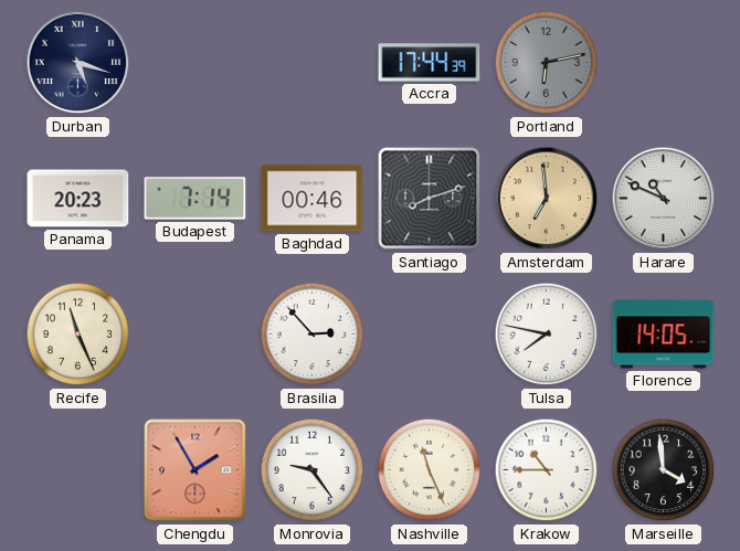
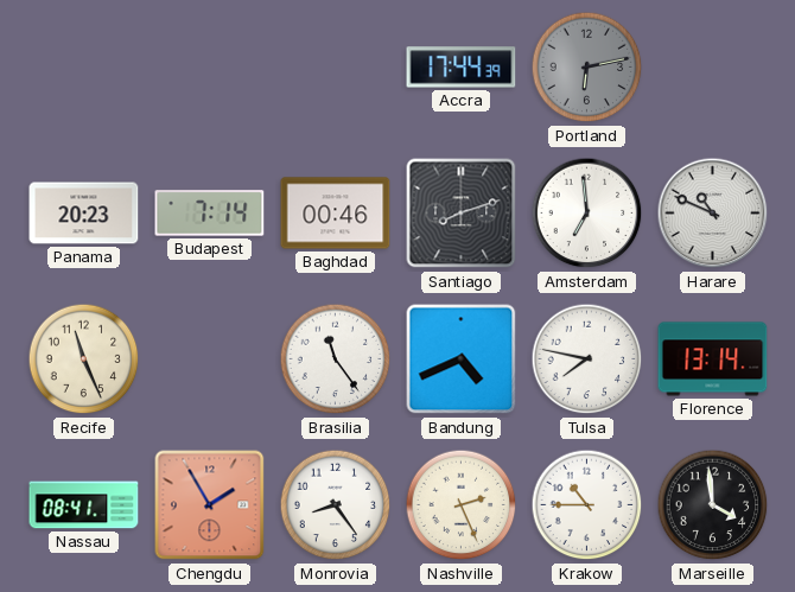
Durban: 5:18 -> none (78, 63)
Amsterdam dial: champagne -> white (587, 214)
Brasilia: 2:53 -> 11:24 (336, 359)
Bandung: none -> 4:41 (462, 359)
Florence: 14:05 -> 13:14 (713, 359)
Nassau: none -> 08:41 (84, 505)
Monrovia: 9:24 -> 8:24 (336, 505)
Nashville: 11:26 -> 2:26 (462, 505)
